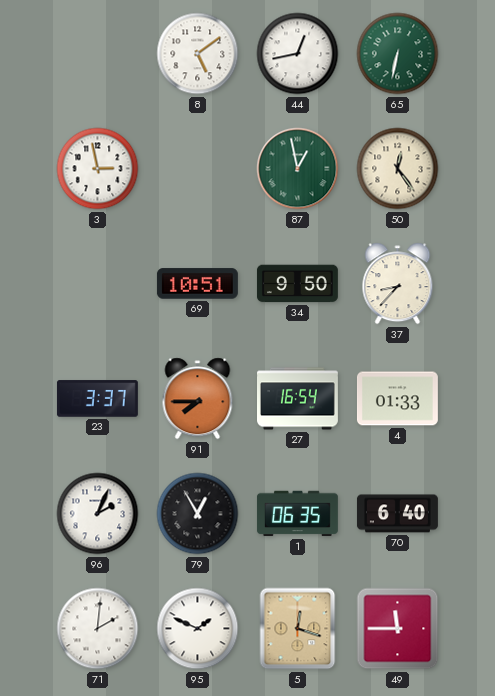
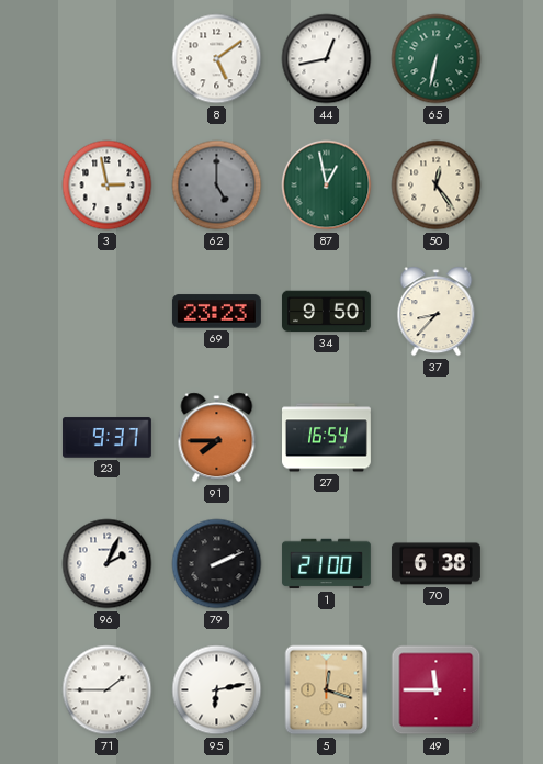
62: none -> 5:00 (217, 186)
69: 10:51 -> 23:23 (216, 312)
23: 3:37 -> 9:37 (106, 438)
4: 01:33 -> none (397, 399)
79: 12:55 -> 2:11 (217, 564)
1: 06:35 -> 21:00 (326, 564)
70: 6:40 -> 6:38 (435, 564)
71: 2:01 -> 1:45 (108, 690)
95: 1:49 -> 6:13 (217, 690)
